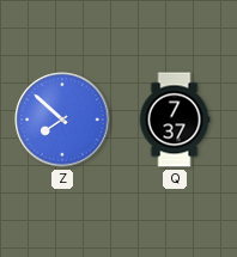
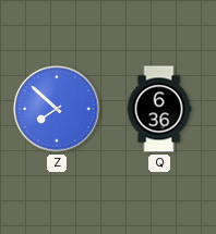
Q: 7:37 -> 6:36 (159, 109)
